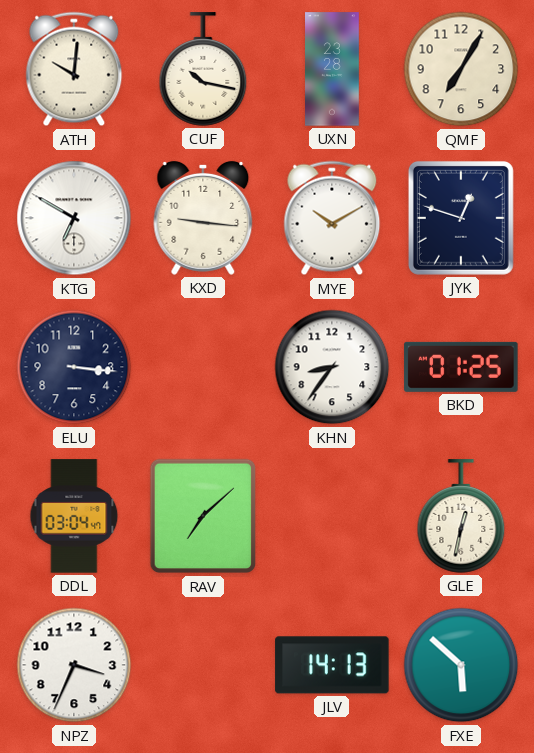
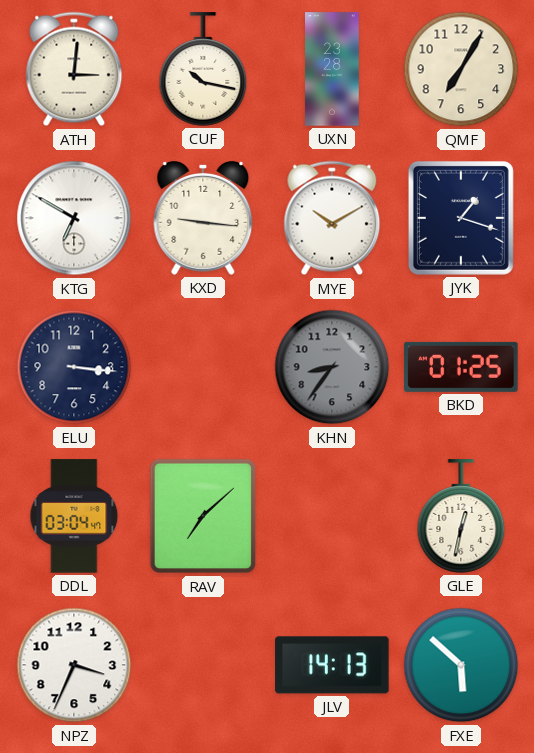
ATH: 10:01 -> 3:01 (74, 69)
JYK: 12:48 -> 1:18 (461, 218)
KHN dial: white -> grey (332, 367)
